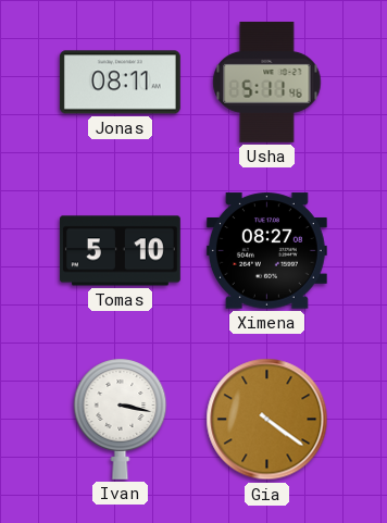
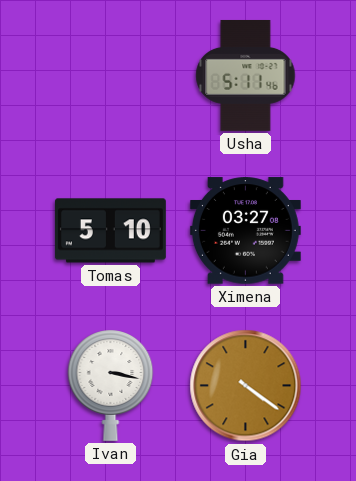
Jonas: 08:11 -> none (120, 83)
Ximena: 08:27 -> 03:27 (245, 231)
